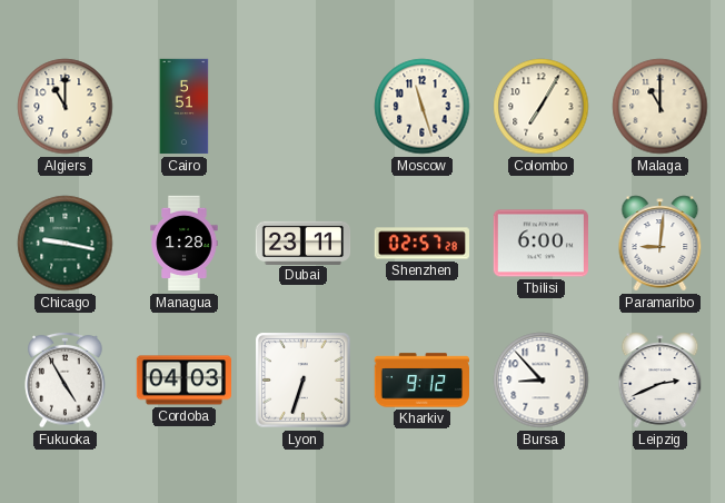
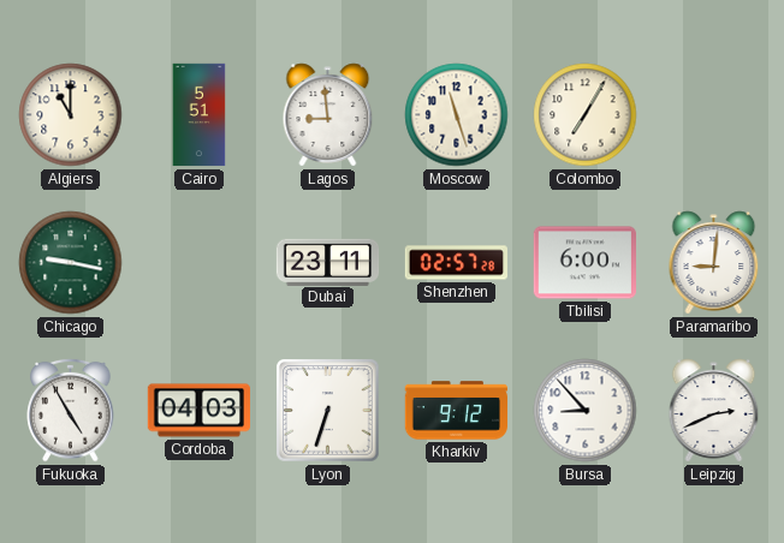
Lagos: none -> 8:59 (328, 115)
Malaga: 11:00 -> none (661, 107)
Managua: 1:28 -> none (185, 244)
